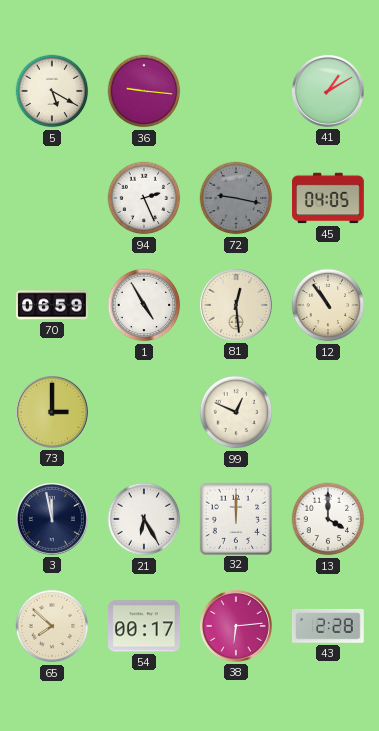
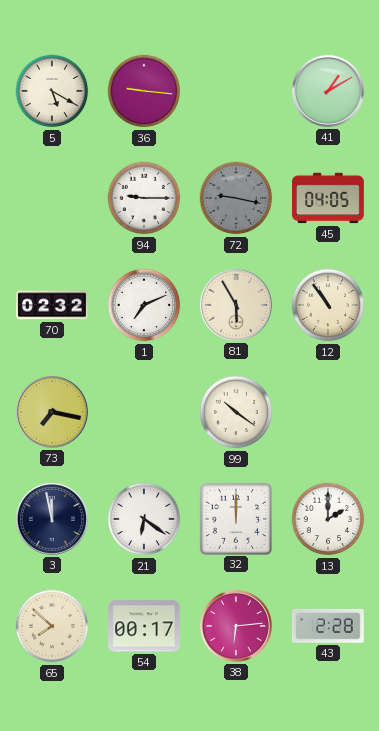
94: 2:26 -> 9:15 (144, 198)
70: 06:59 -> 02:32 (53, 305)
1: 4:55 -> 7:11 (144, 305)
81: 12:29 -> 5:55 (236, 305)
73: 3:00 -> 7:17 (52, 412)
99: 12:49 -> 10:21 (236, 412)
21: 6:25 -> 6:21 (144, 519)
13: 4:00 -> 2:00 (328, 519)
